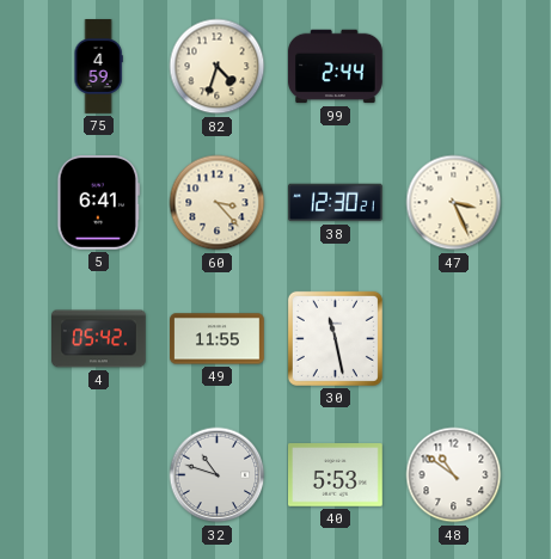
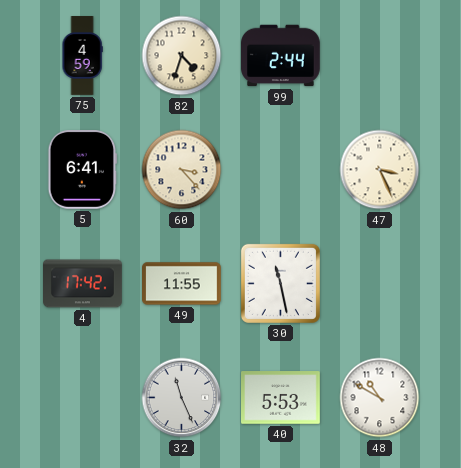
38: 12:30 -> none (336, 203)
4: 05:42 -> 17:42 (83, 284)
32: 10:48 -> 11:26 (182, 398)
48: 10:51 -> 10:50 (380, 398)
